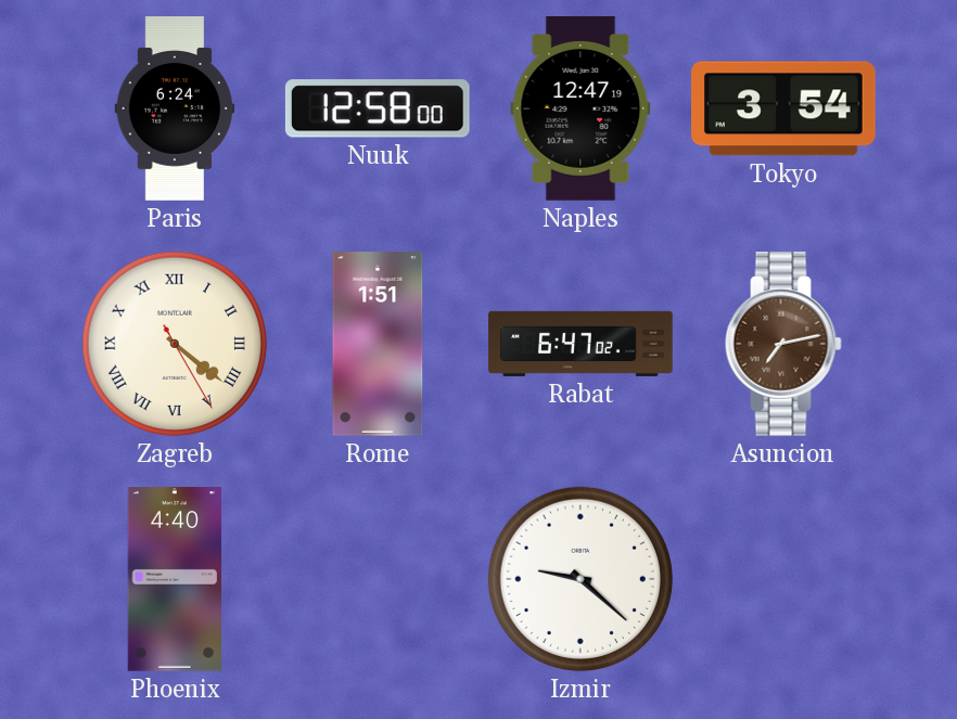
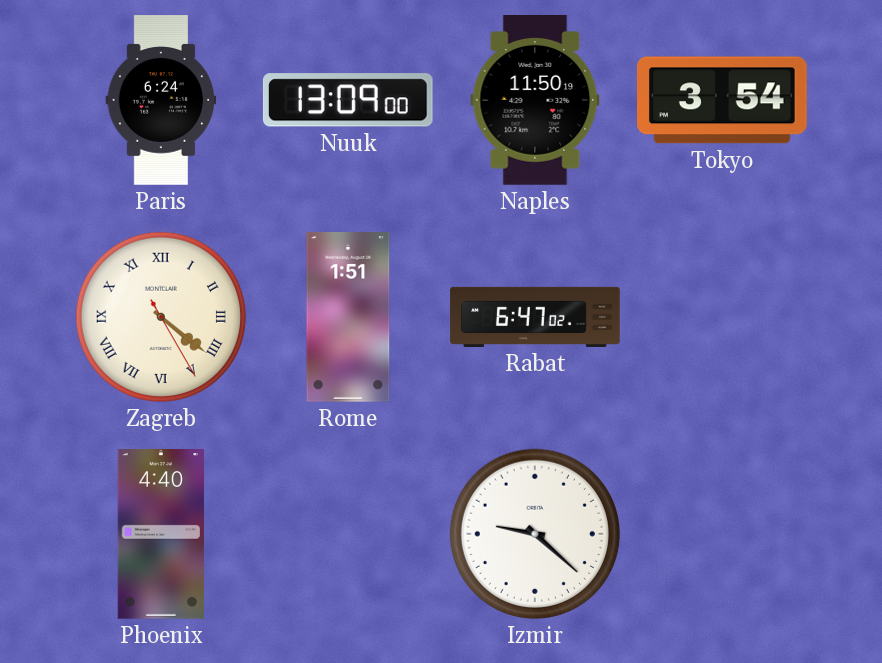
Nuuk: 12:58 -> 13:09 (348, 100)
Naples: 12:47 -> 11:50 (535, 101)
Asuncion: 7:13 -> none (783, 345)
